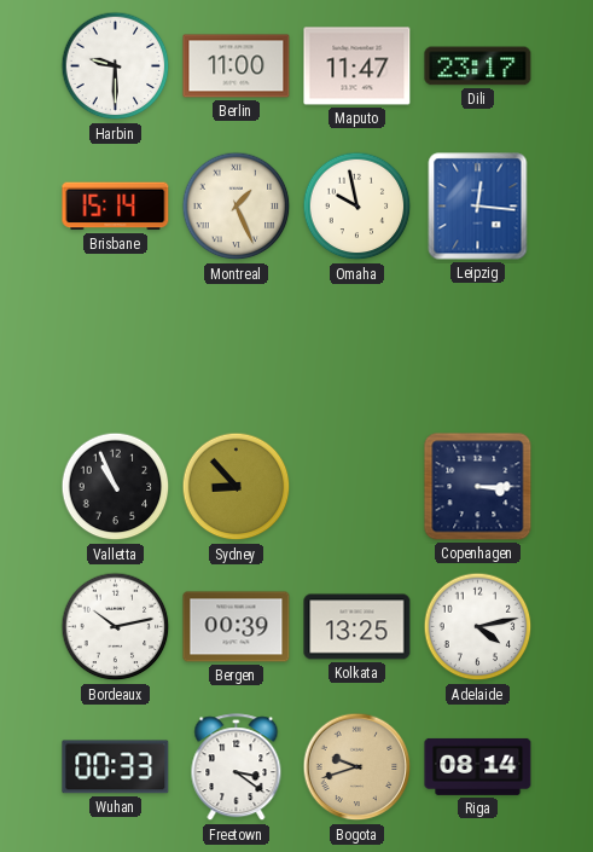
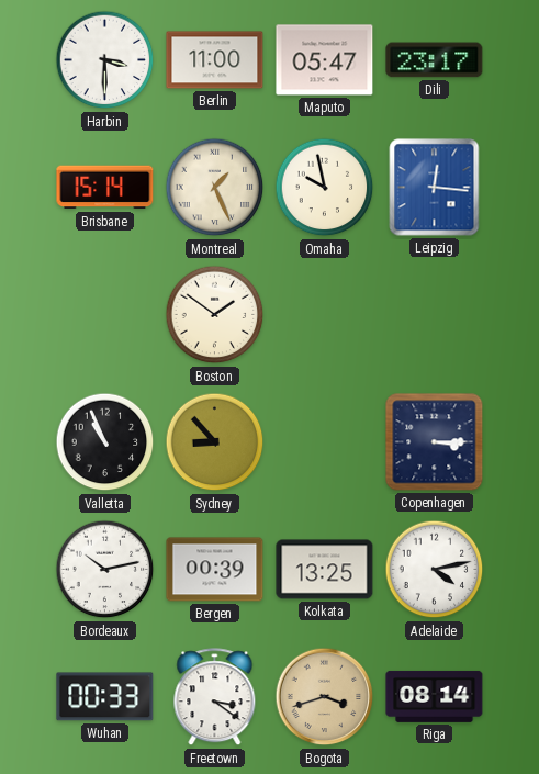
Harbin: 9:30 -> 3:30 (105, 60)
Maputo: 11:47 -> 05:47 (325, 60)
Boston: none -> 1:51 (215, 315)
Bogota: 9:42 -> 3:42 (325, 697)
